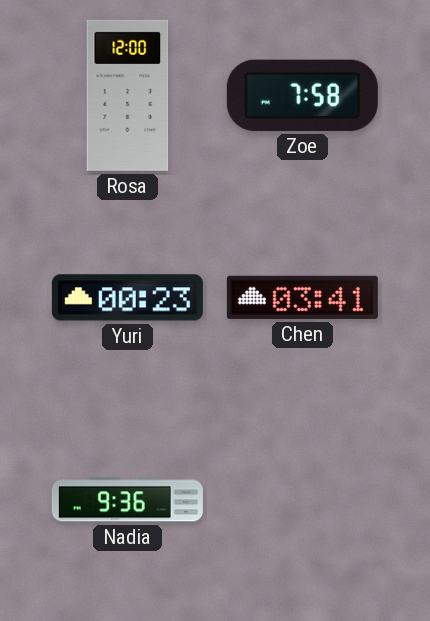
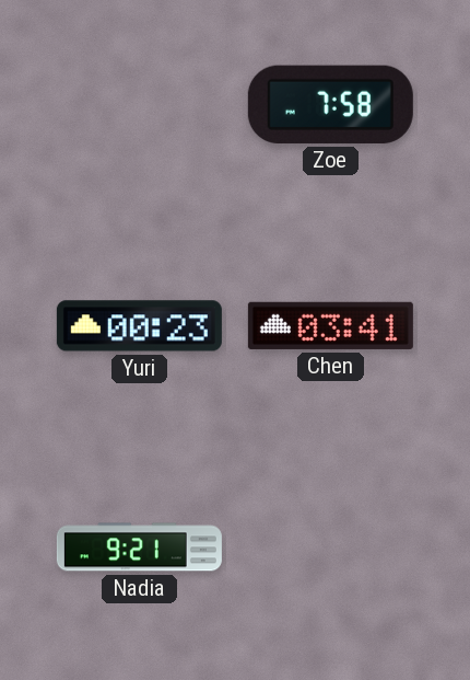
Rosa: 12:00 -> none (128, 95)
Nadia: 9:36 -> 9:21 (139, 548)
